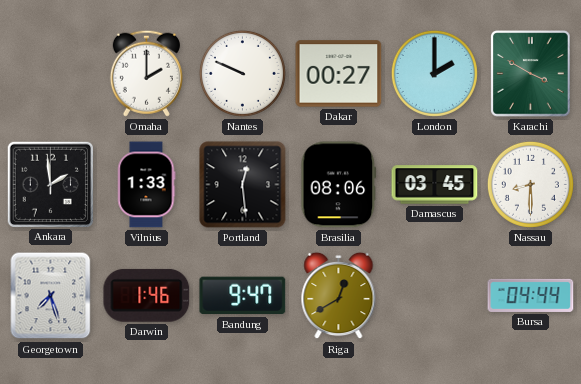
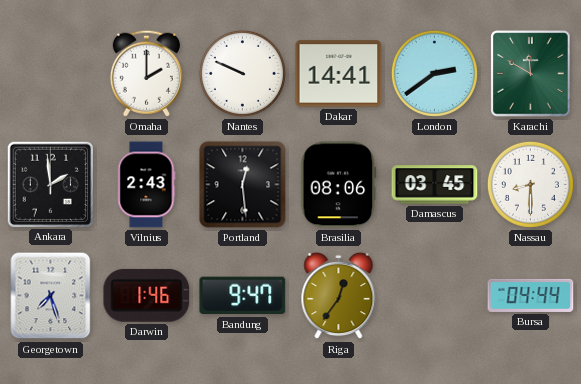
Dakar: 00:27 -> 14:41 (339, 74)
London: 2:00 -> 2:39 (434, 73)
Karachi: 3:50 -> 11:50 (531, 74)
Vilnius: 1:33 -> 2:43 (146, 185)
Riga: 12:40 -> 12:36 (339, 296)
